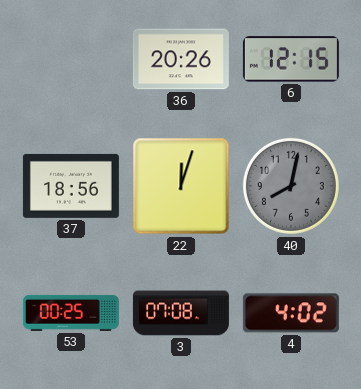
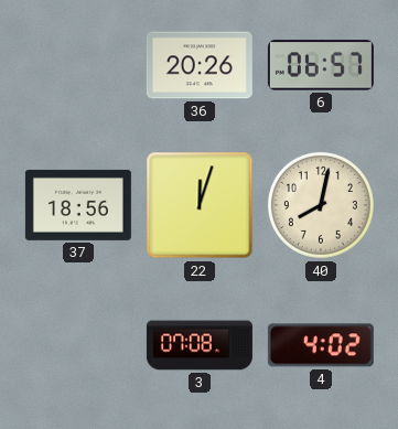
6: 12:15 -> 06:57 (321, 65)
40 dial: grey -> cream (321, 205)
53: 00:25 -> none (71, 313)
